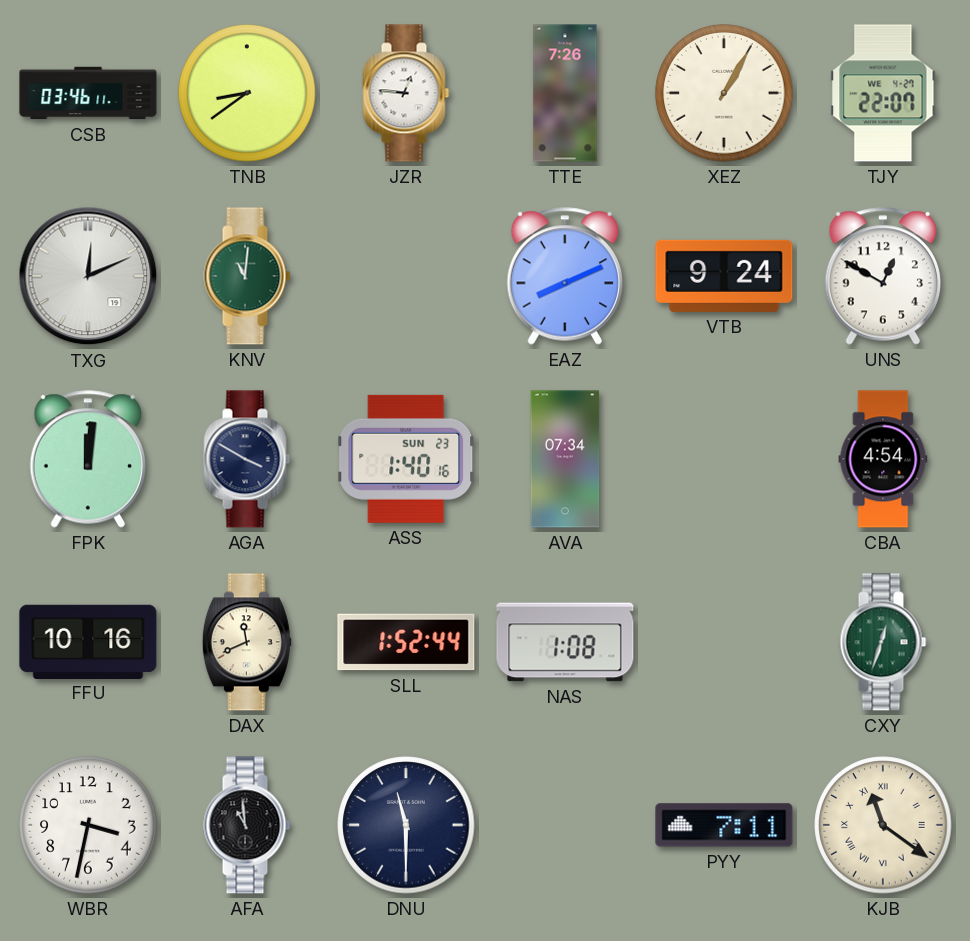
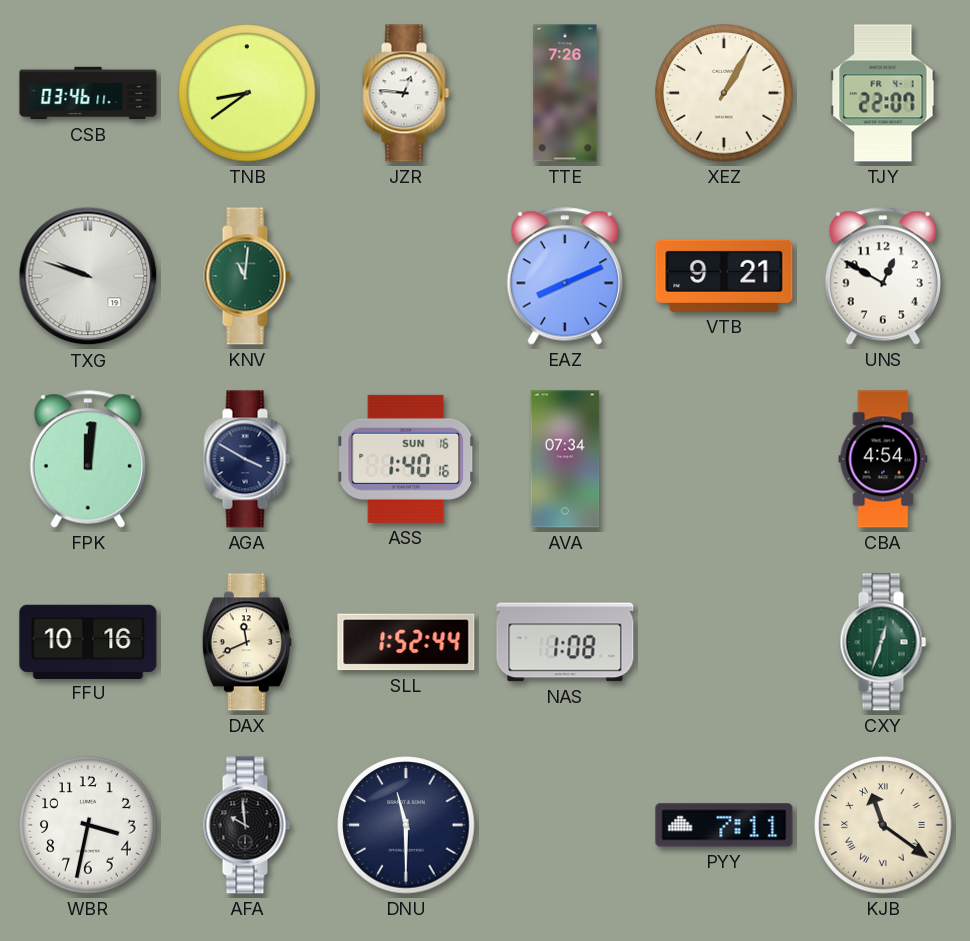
TJY date: WE 4-27 -> FR 4-1 (883, 93)
TXG: 12:11 -> 9:48 (88, 276)
VTB: 9:24 -> 9:21 (724, 276)
ASS date: SUN 23 -> SUN 16 (407, 459)
AFA: 10:59 -> 9:59 (247, 825)
